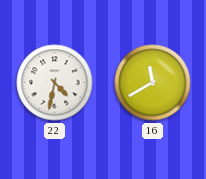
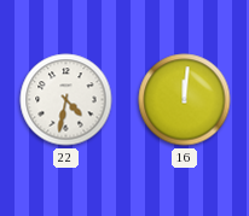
16: 11:40 -> 12:01 (185, 100)
